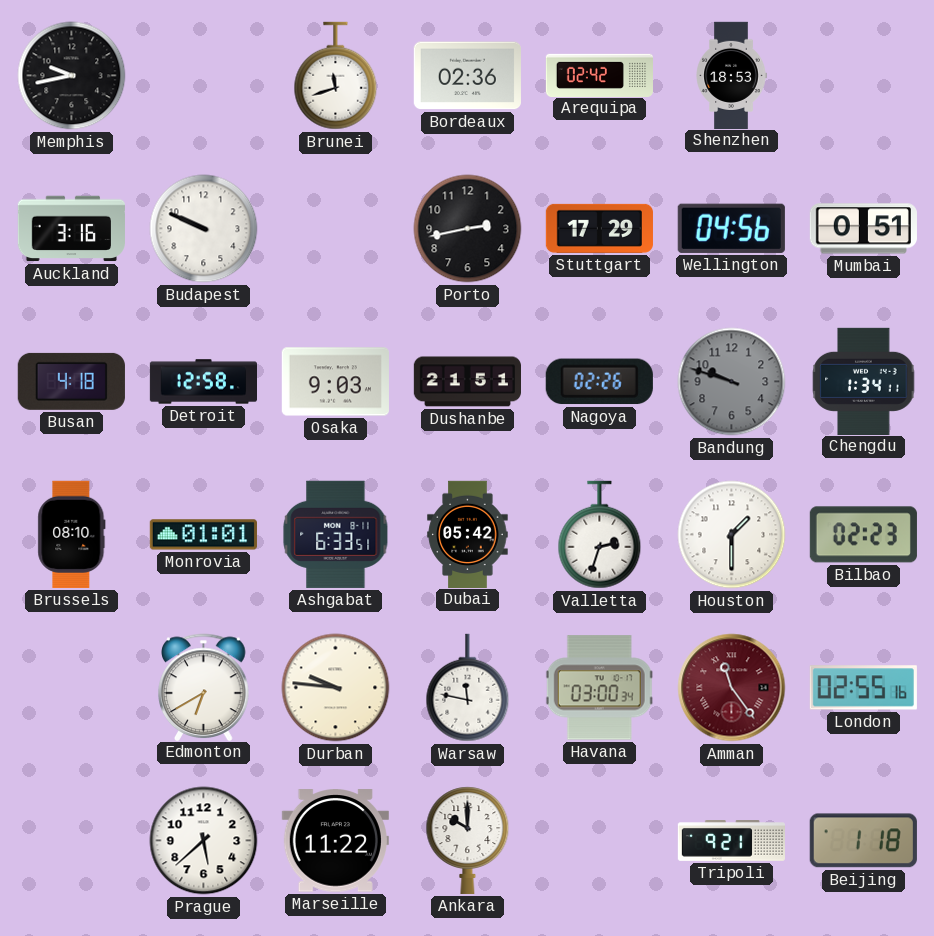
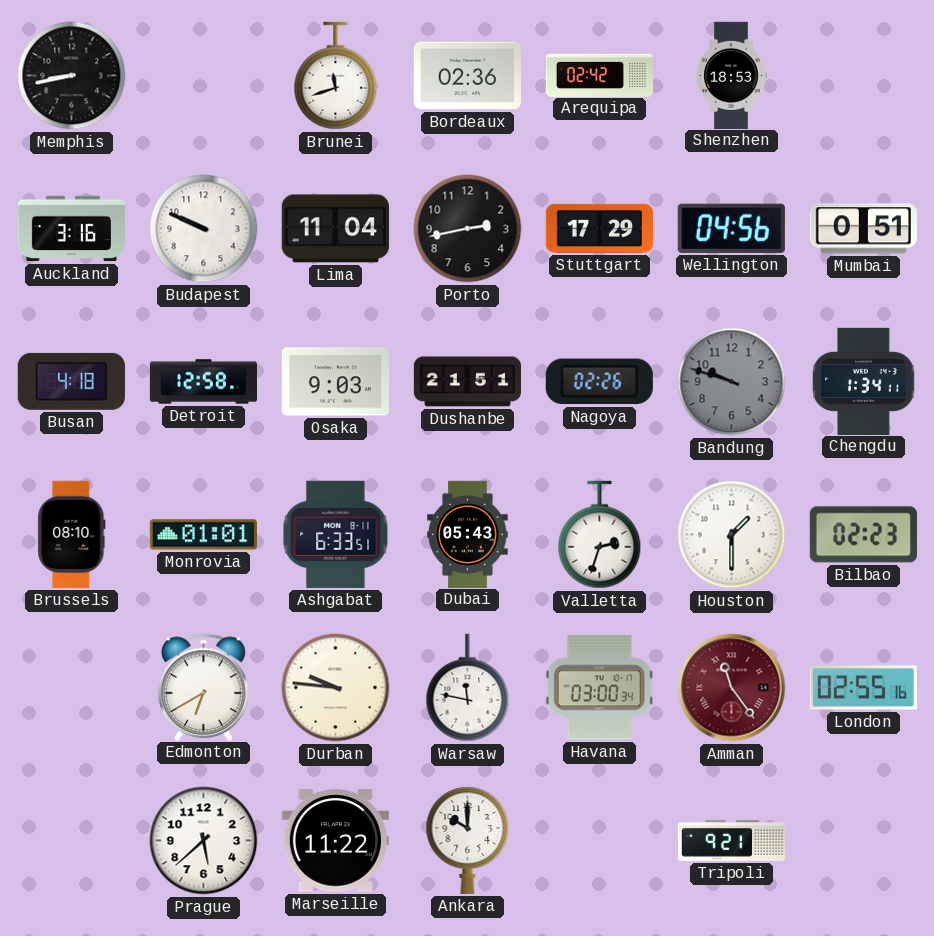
Memphis: 9:43 -> 8:43 (72, 76)
Lima: none -> 11:04 (335, 229)
Dubai: 05:42 -> 05:43 (468, 534)
Beijing: 1:18 -> none (863, 841)
